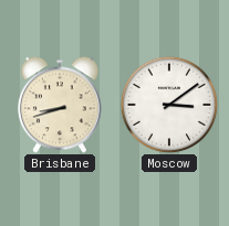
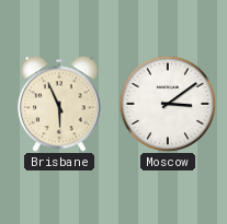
Brisbane: 8:42 -> 5:56 (59, 104)
